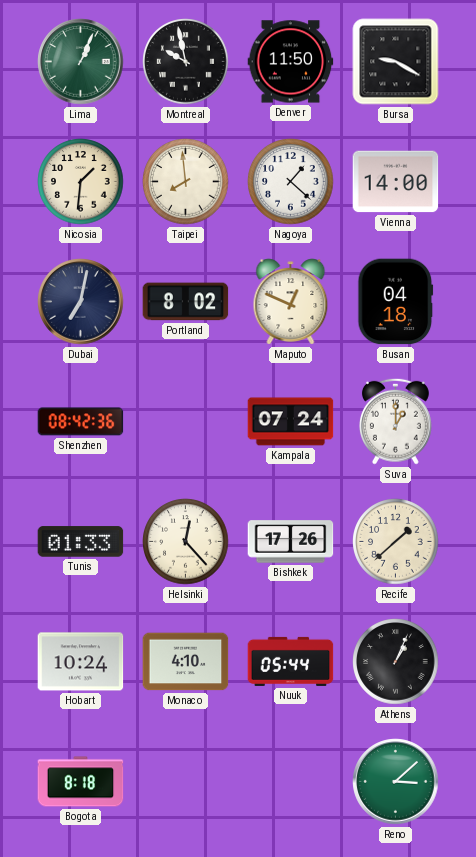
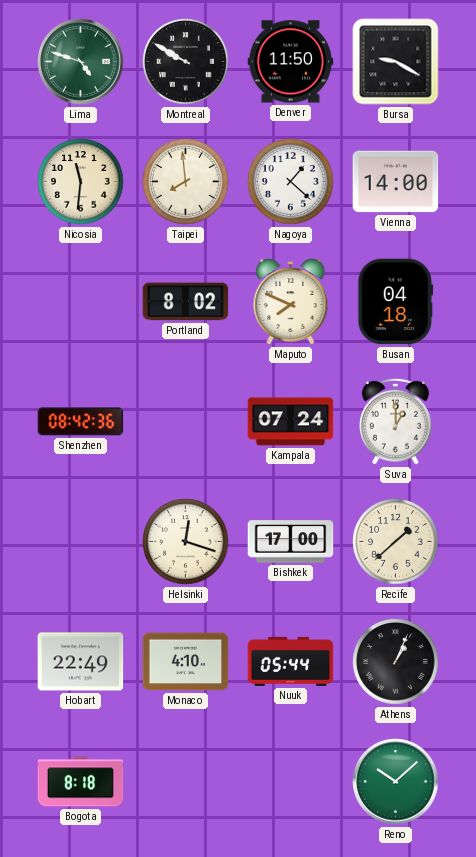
Lima: 1:04 -> 4:48 (81, 62)
Montreal: 9:58 -> 9:50 (186, 62)
Nicosia: 1:31 -> 11:31 (81, 182)
Dubai: 7:02 -> none (81, 302)
Maputo: 12:49 -> 7:49 (291, 302)
Tunis: 01:33 -> none (81, 542)
Helsinki: 12:23 -> 12:18 (186, 542)
Bishkek: 17:26 -> 17:00 (291, 542)
Hobart: 10:24 -> 22:49 (81, 662)
Reno: 3:08 -> 10:08 (396, 782)
